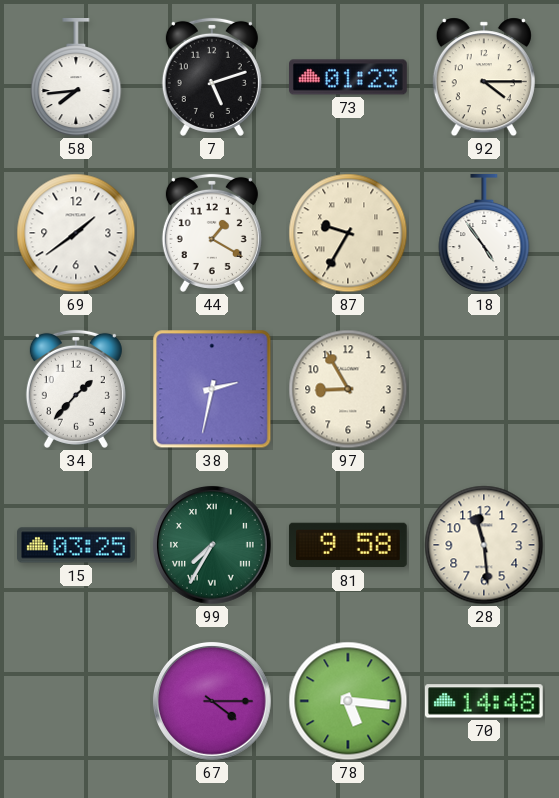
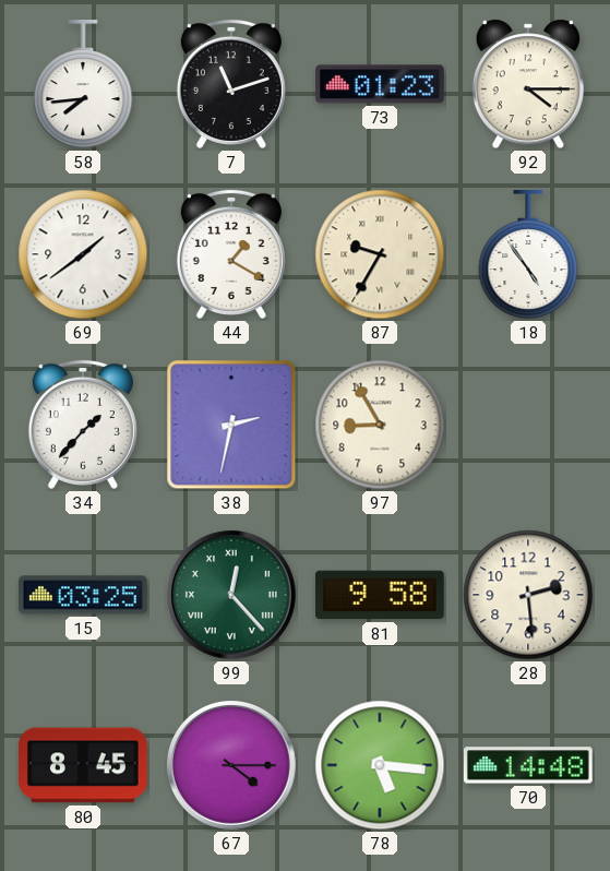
7: 5:12 -> 11:12 (231, 84)
99: 7:35 -> 12:23 (231, 595)
28: 11:29 -> 2:29 (528, 595)
80: none -> 8:45 (84, 765)
